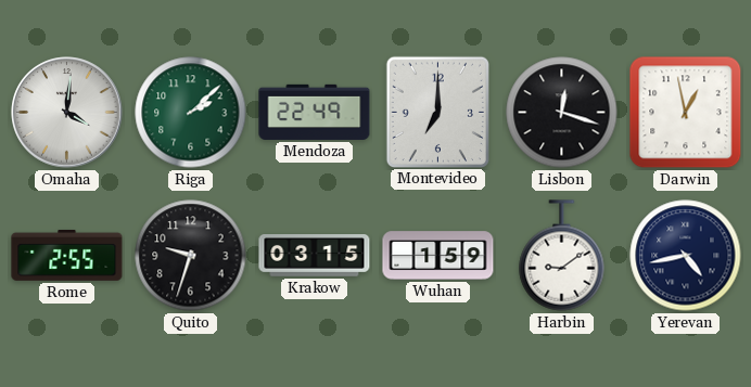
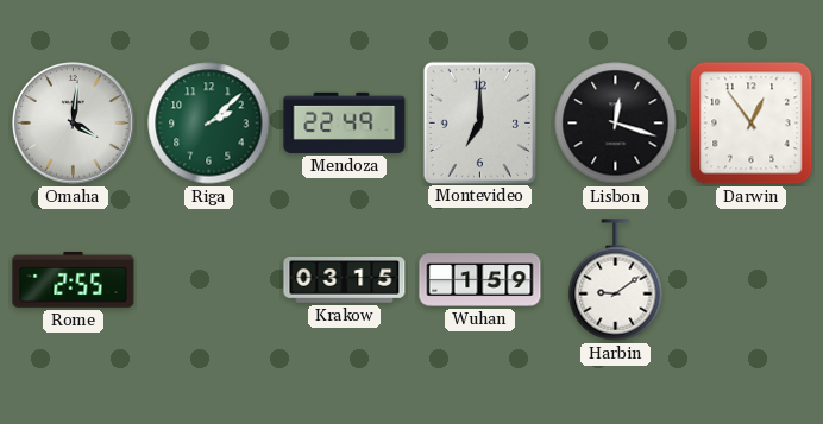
Darwin: 12:58 -> 12:54 (752, 124)
Quito: 9:33 -> none (191, 256)
Yerevan: 4:43 -> none (686, 256)
